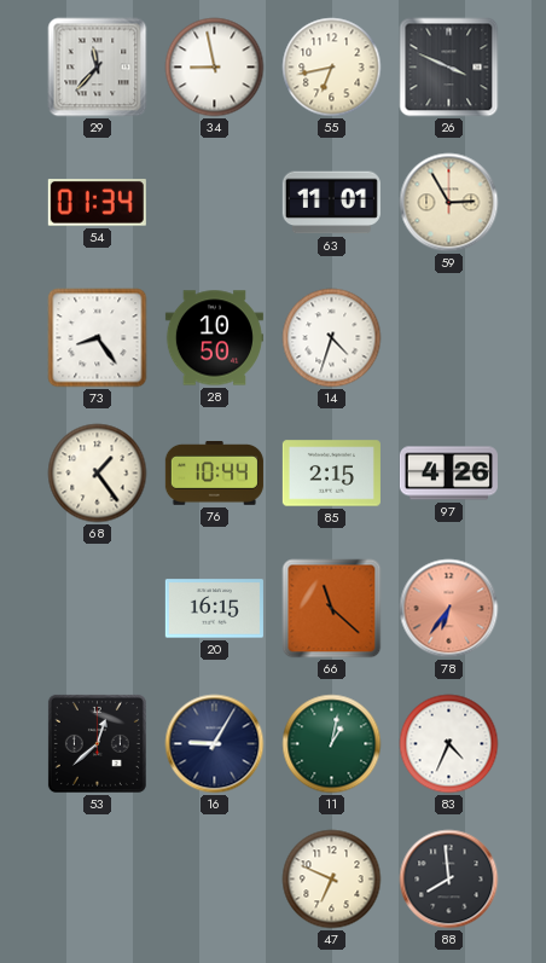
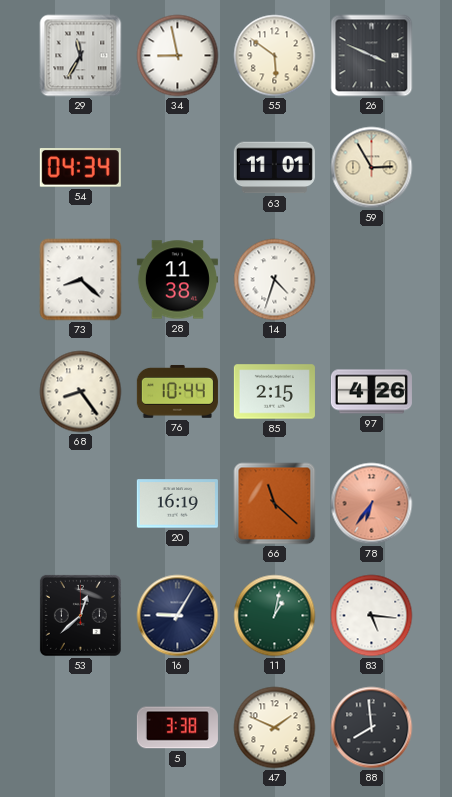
29: 11:37 -> 11:35 (81, 56)
55: 6:43 -> 5:51 (275, 56)
54: 01:34 -> 04:34 (80, 168)
73: 8:24 -> 8:22 (81, 280)
28: 10:50 -> 11:38 (177, 280)
68: 1:24 -> 8:24 (81, 392)
20: 16:15 -> 16:19 (177, 504)
83: 4:34 -> 5:16 (372, 616)
5: none -> 3:38 (177, 728)
47: 6:49 -> 1:49 (275, 728)
